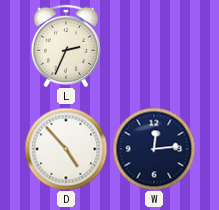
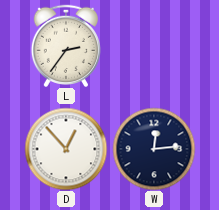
L: 2:34 -> 2:36 (65, 46)
D: 4:53 -> 12:53 (66, 149)
